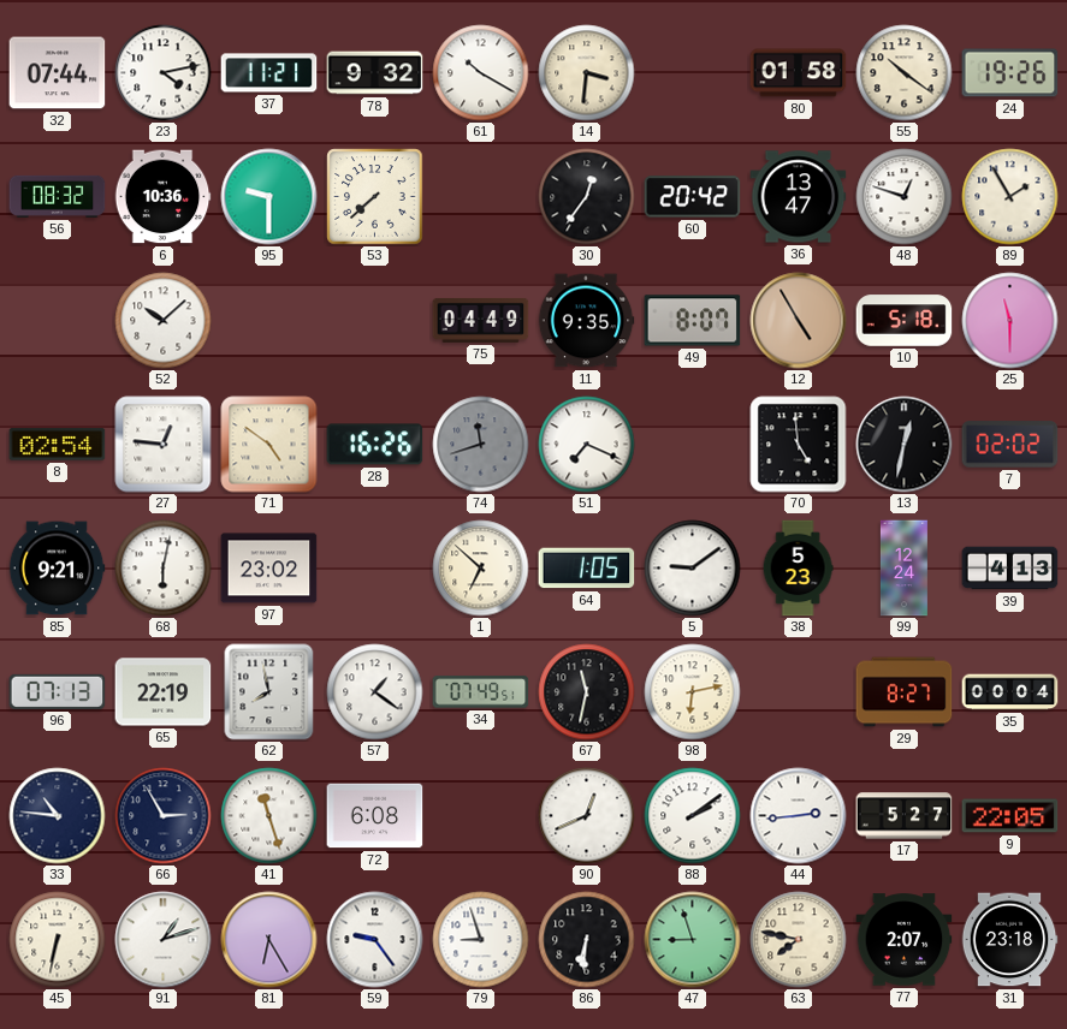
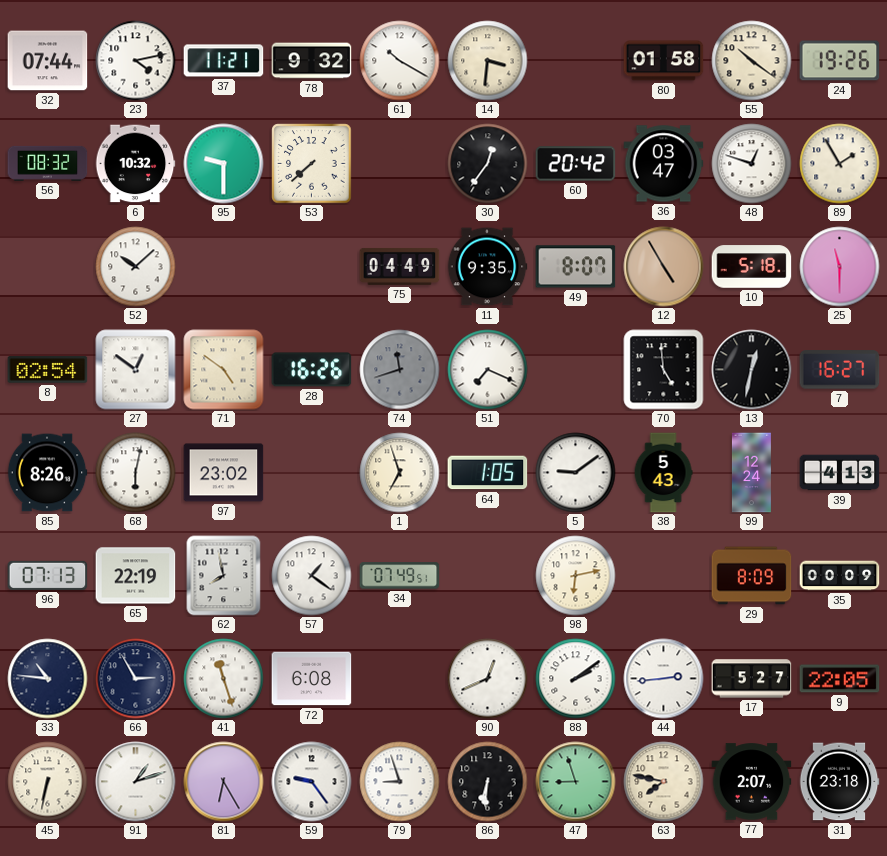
6: 10:36 -> 10:32 (135, 164)
36: 13:47 -> 03:47 (664, 164)
27: 12:46 -> 12:51 (136, 370)
7: 02:02 -> 16:27 (840, 370)
85: 9:21 -> 8:26 (47, 473)
1: 6:52 -> 6:57 (400, 473)
38: 5:23 -> 5:43 (663, 473)
67: 11:32 -> none (587, 692)
29: 8:27 -> 8:09 (752, 576)
35: 00:04 -> 00:09 (840, 576)
